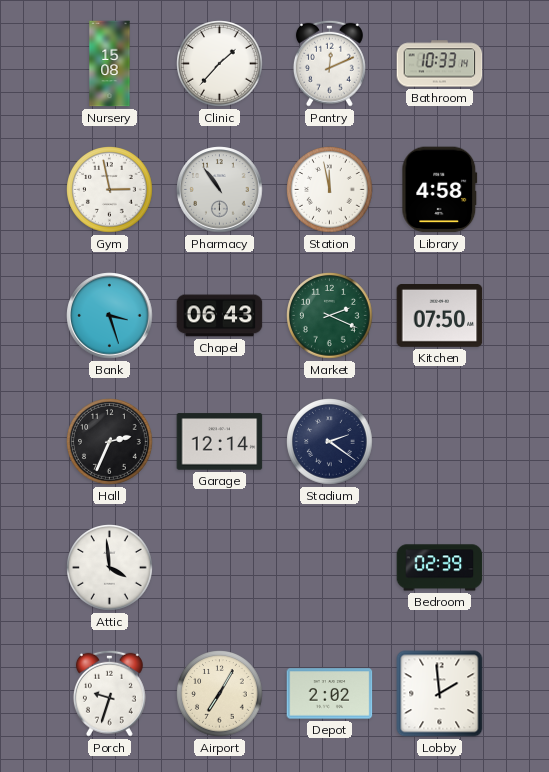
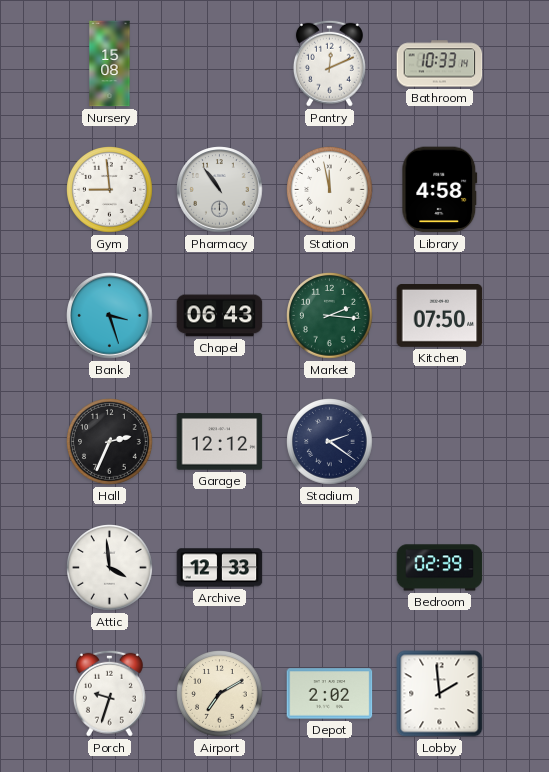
Clinic: 1:37 -> none (220, 64)
Gym: 2:58 -> 8:59 (110, 190)
Market: 2:19 -> 2:16 (330, 316)
Garage: 12:14 -> 12:12 (220, 442)
Archive: none -> 12:33 (220, 568)
Airport: 7:05 -> 7:10 (220, 694)
